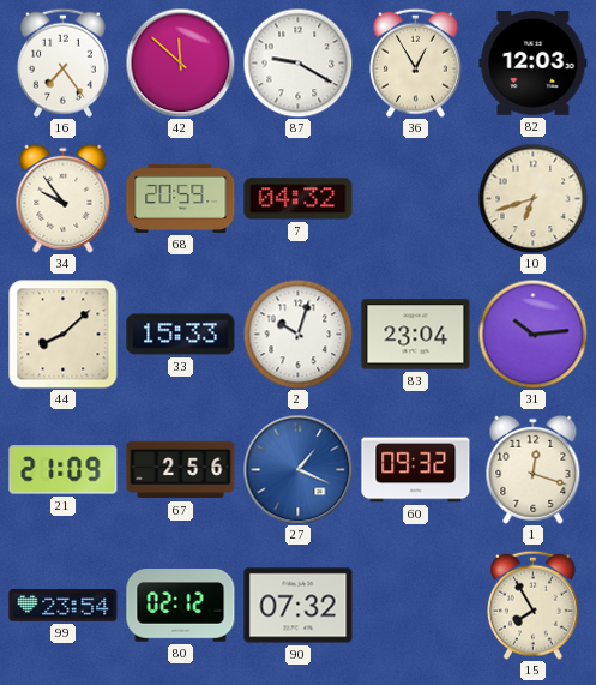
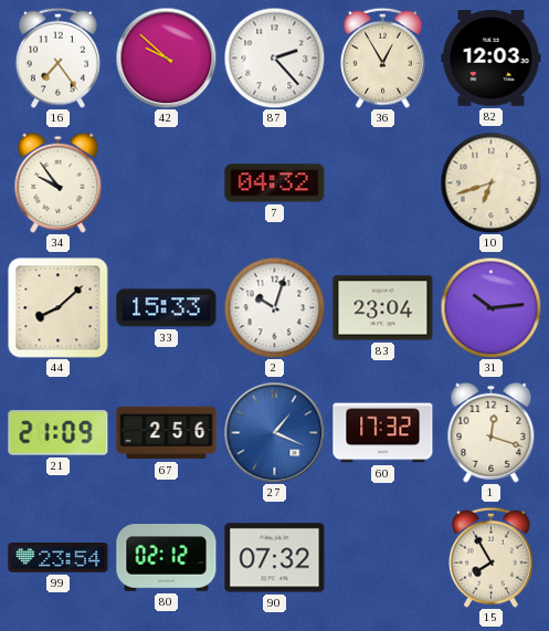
42: 11:52 -> 9:52 (166, 57)
87: 9:20 -> 2:23 (274, 57)
68: 20:59 -> none (181, 198)
60: 09:32 -> 17:32 (383, 433)
